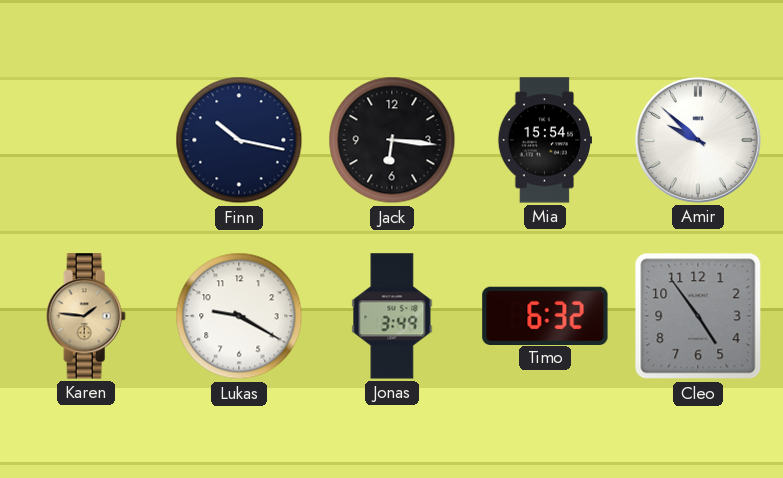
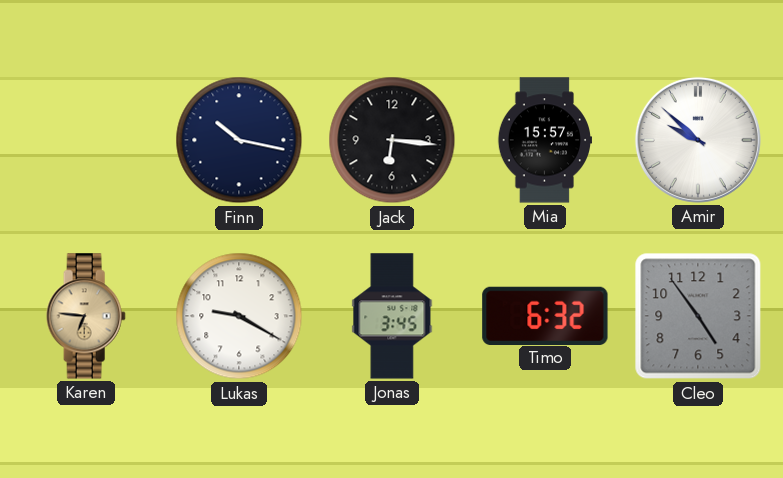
Mia: 15:54 -> 15:57 (544, 140)
Karen: 1:46 -> 6:46 (86, 316)
Jonas: 3:49 -> 3:45 (392, 316)
